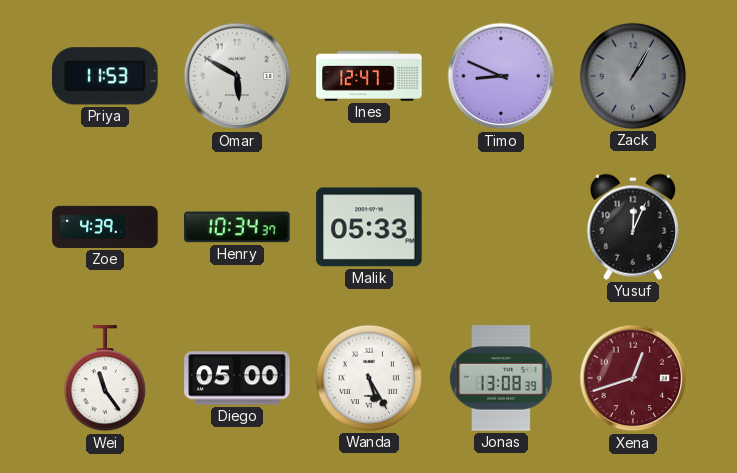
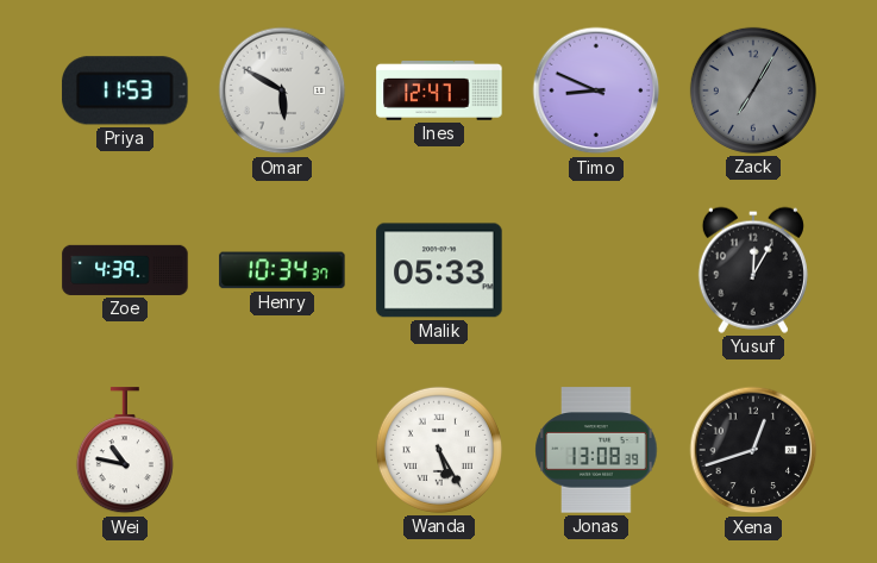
Zack: 1:05 -> 7:05 (753, 90)
Yusuf: 12:04 -> 12:05 (753, 270)
Wei: 11:24 -> 10:47 (125, 451)
Diego: 05:00 -> none (237, 378)
Xena dial: burgundy -> black (753, 450)
